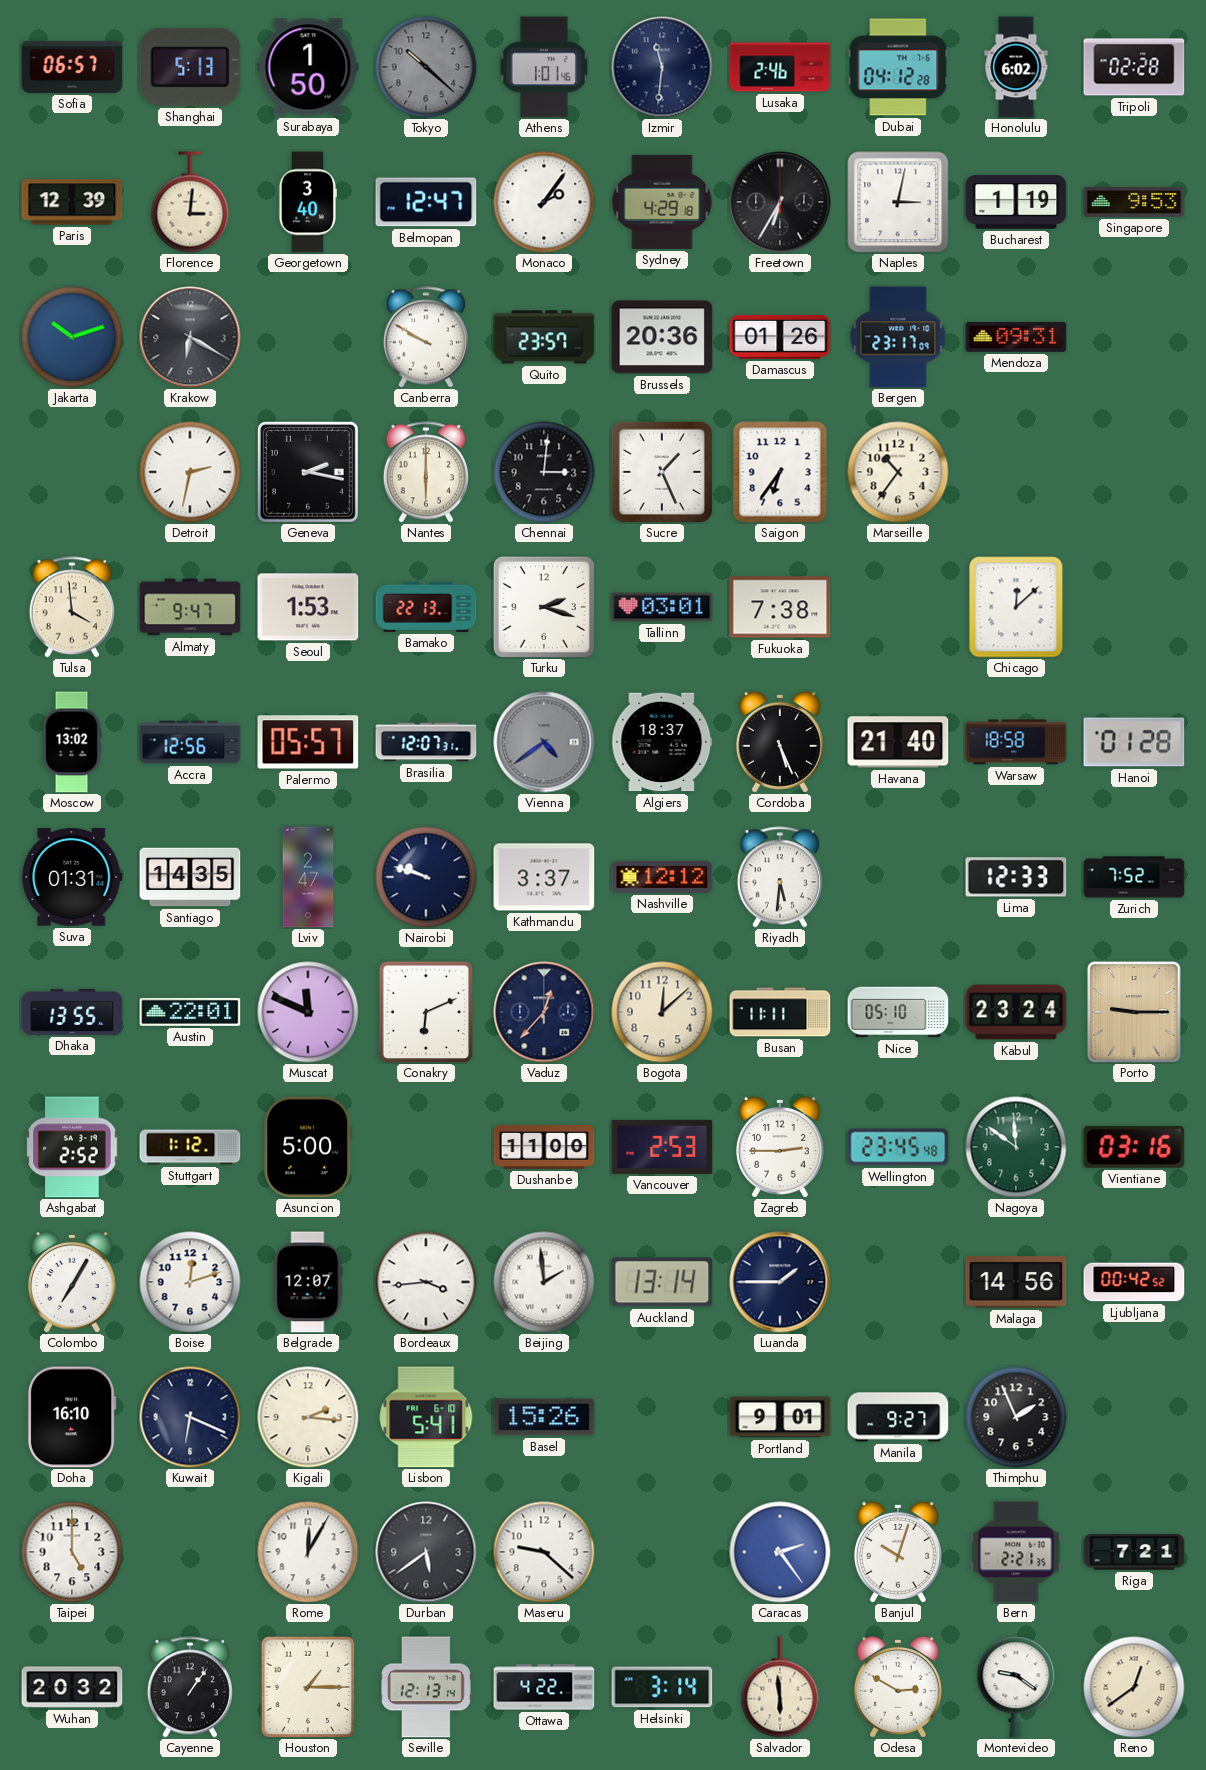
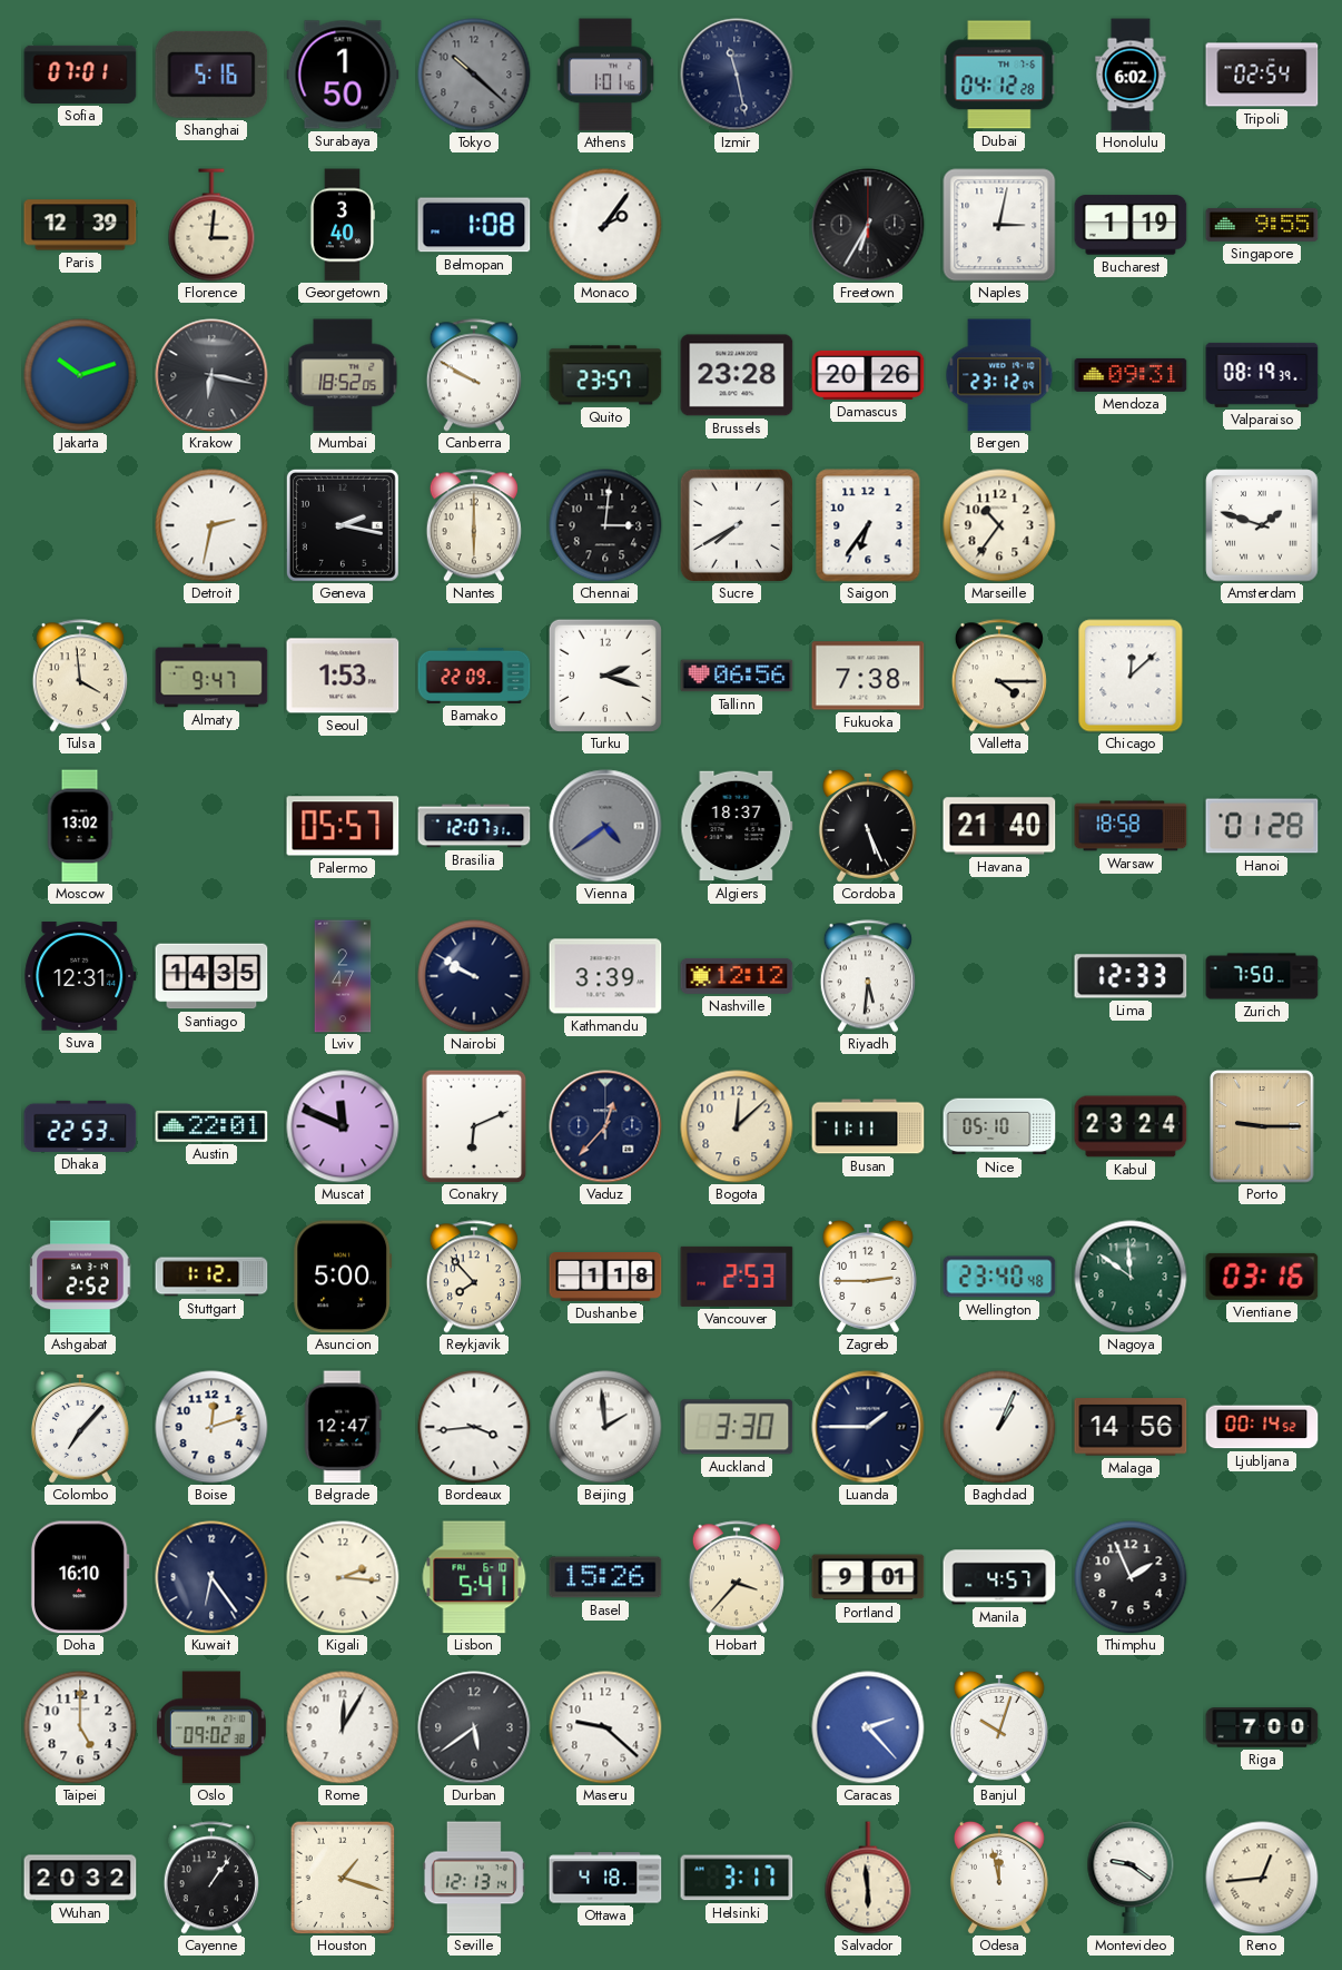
Sofia: 06:57 -> 07:01 (80, 75)
Shanghai: 5:13 -> 5:16 (211, 75)
Izmir: 11:31 -> 11:28 (737, 75)
Lusaka: 2:46 -> none (780, 67)
Tripoli: 02:28 -> 02:54 (1262, 75)
Belmopan: 12:47 -> 1:08 (474, 225)
Sydney: 4:29 -> none (662, 202)
Singapore: 9:53 -> 9:55 (1262, 225)
Krakow: 6:20 -> 6:17 (211, 375)
Mumbai: none -> 18:52 (343, 375)
Brussels: 20:36 -> 23:28 (737, 375)
Damascus: 01:26 -> 20:26 (868, 375)
Bergen: 23:17 -> 23:12 (999, 375)
Valparaiso: none -> 08:19 (1262, 375)
Sucre: 1:26 -> 7:40 (737, 525)
Amsterdam: none -> 1:48 (1262, 525)
Bamako: 22:13 -> 22:09 (474, 676)
Tallinn: 03:01 -> 06:56 (737, 676)
Valletta: none -> 4:15 (999, 676)
Accra: 12:56 -> none (190, 742)
Suva: 01:31 -> 12:31 (80, 976)
Nairobi: 9:48 -> 9:50 (474, 976)
Kathmandu: 3:37 -> 3:39 (605, 976)
Zurich: 7:52 -> 7:50 (1262, 976)
Dhaka: 13:55 -> 22:53 (80, 1126)
Reykjavik: none -> 7:53 (474, 1277)
Dushanbe: 11:00 -> 1:18 (605, 1278)
Wellington: 23:45 -> 23:40 (999, 1277)
Colombo: 7:05 -> 7:07 (80, 1427)
Belgrade: 12:07 -> 12:47 (343, 1427)
Auckland: 13:14 -> 3:30 (737, 1427)
Baghdad: none -> 1:04 (999, 1427)
Ljubljana: 00:42 -> 00:14 (1262, 1427)
Kuwait: 6:19 -> 6:24 (211, 1577)
Hobart: none -> 3:37 (737, 1577)
Manila: 9:27 -> 4:57 (999, 1577)
Oslo: none -> 09:02 (211, 1727)
Caracas: 2:24 -> 2:23 (868, 1727)
Bern: 2:21 -> none (1016, 1552)
Riga: 7:21 -> 7:00 (1262, 1727)
Houston: 1:15 -> 1:18 (343, 1878)
Ottawa: 4:22 -> 4:18 (605, 1878)
Helsinki: 3:14 -> 3:17 (737, 1878)
Odesa: 2:50 -> 11:58 (999, 1878)
Reno: 12:39 -> 12:44 (1262, 1878)
